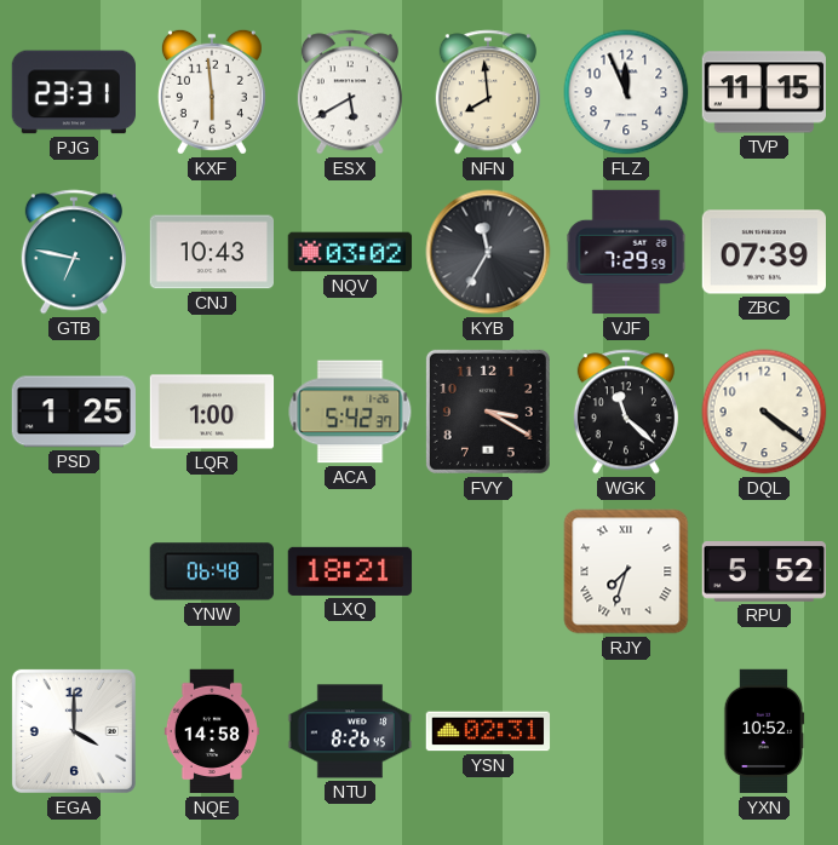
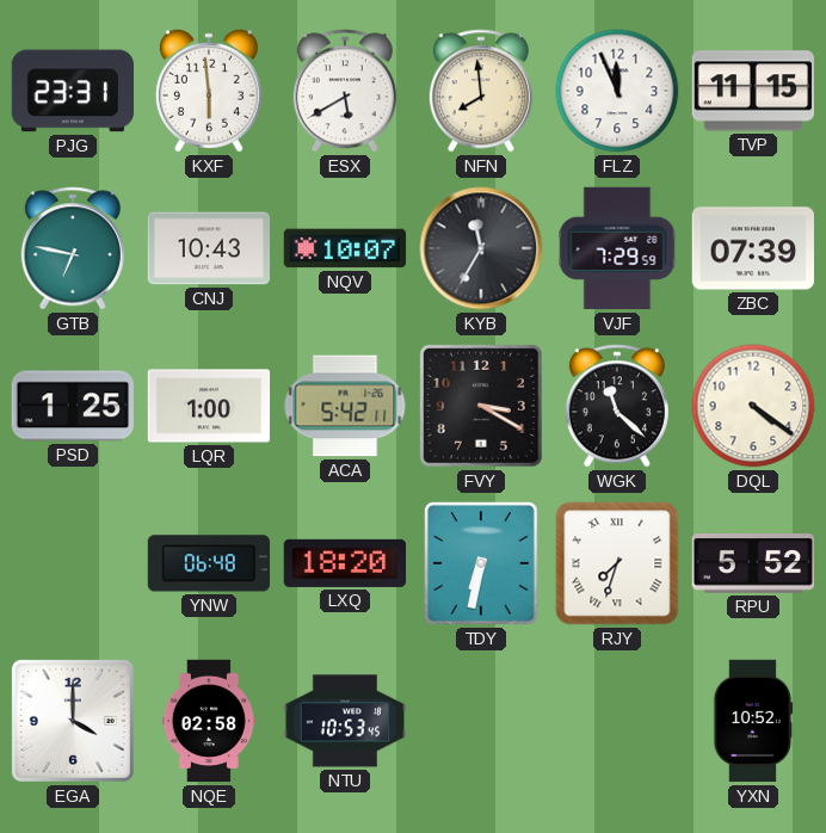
NQV: 03:02 -> 10:07 (345, 248)
ACA: 5:42:37 -> 5:42:11 (345, 406)
LXQ: 18:21 -> 18:20 (345, 563)
TDY: none -> 6:32 (481, 563)
NQE: 14:58 -> 02:58 (209, 721)
NTU: 8:26 -> 10:53 (345, 721)
YSN: 02:31 -> none (488, 731)
